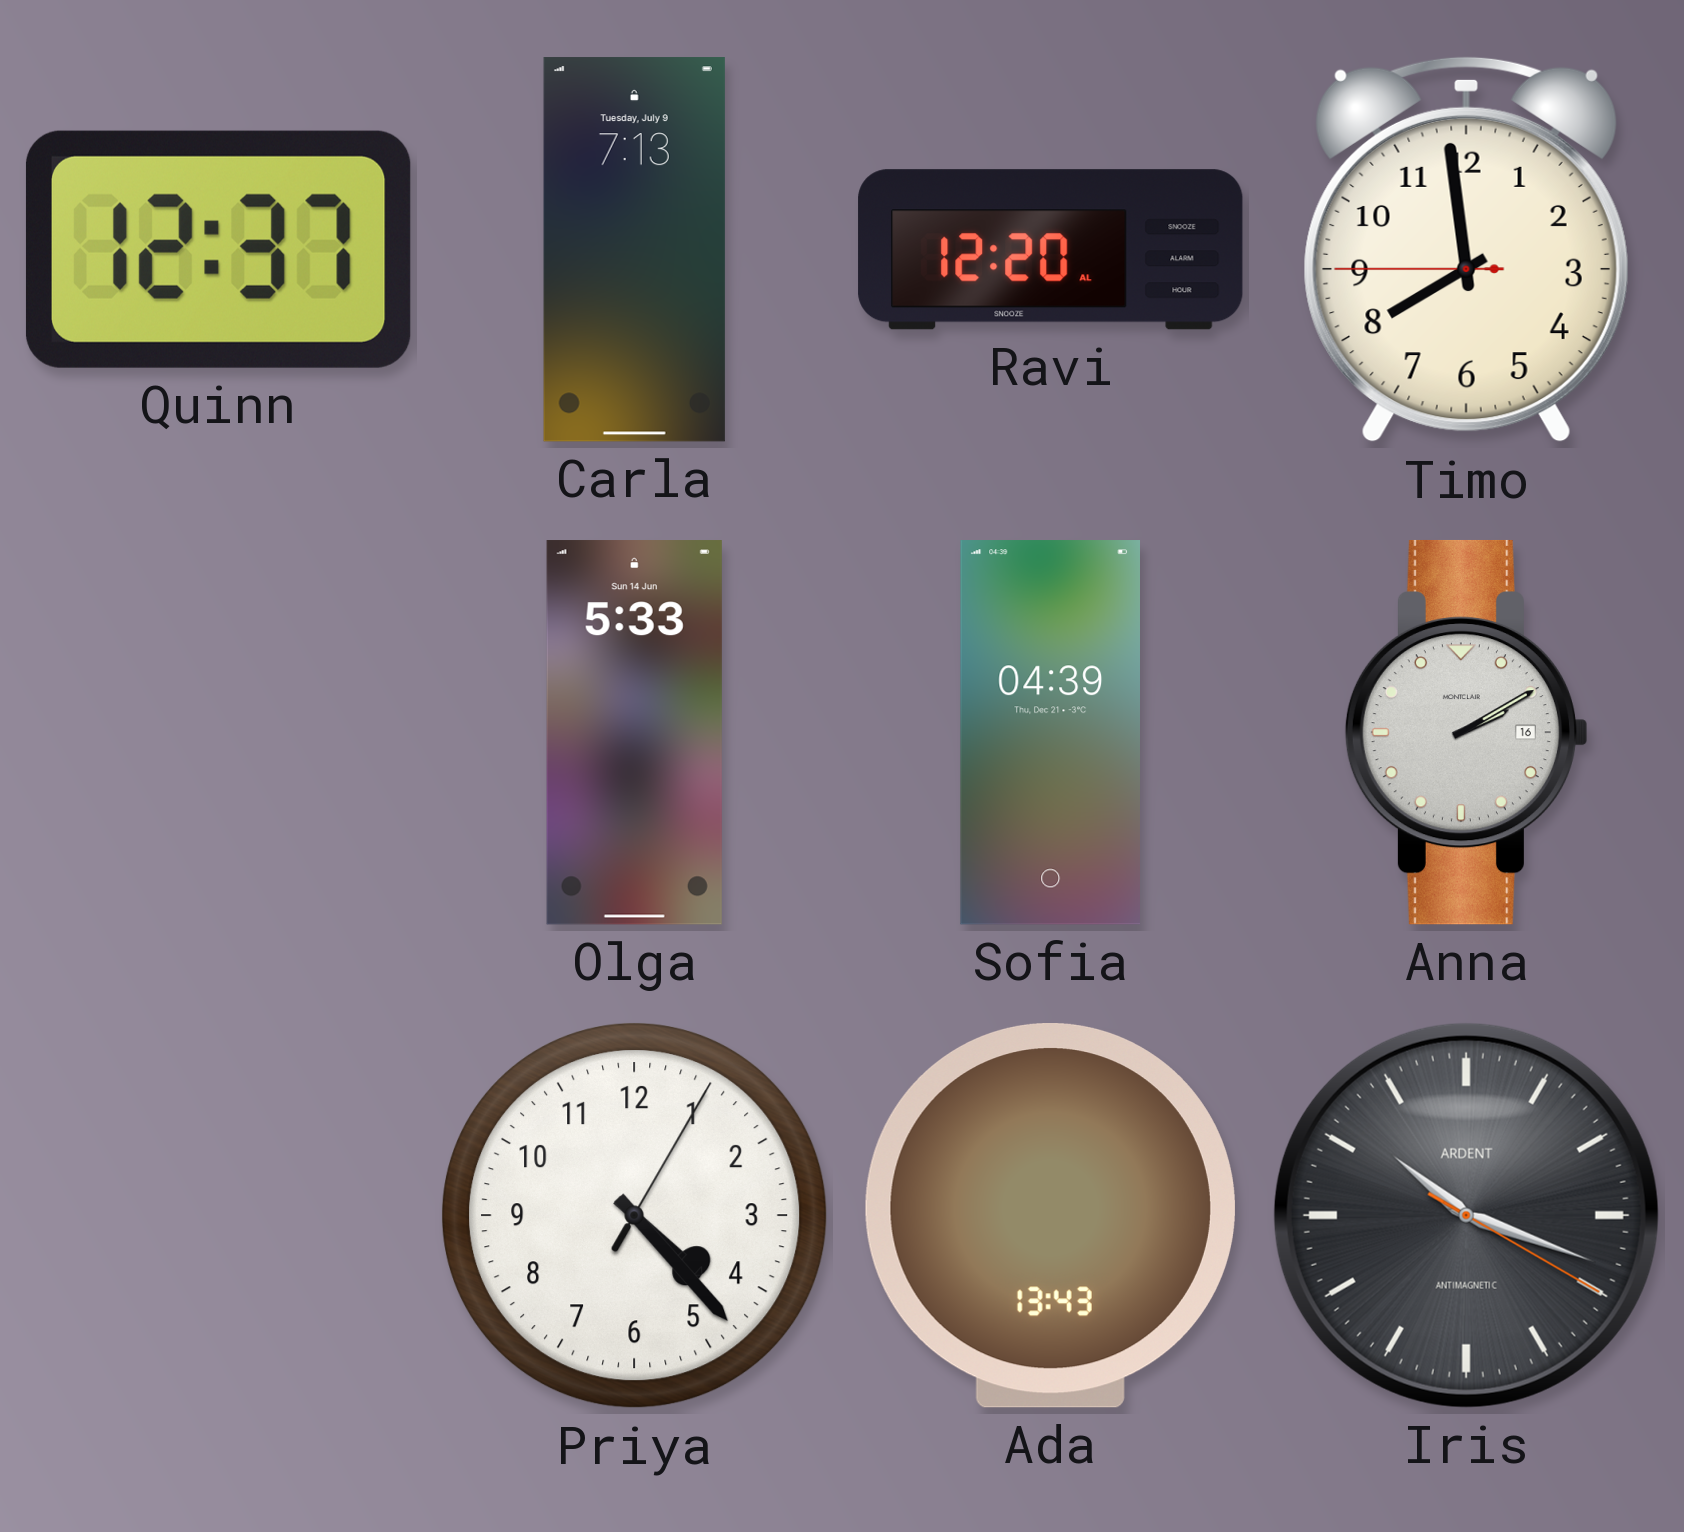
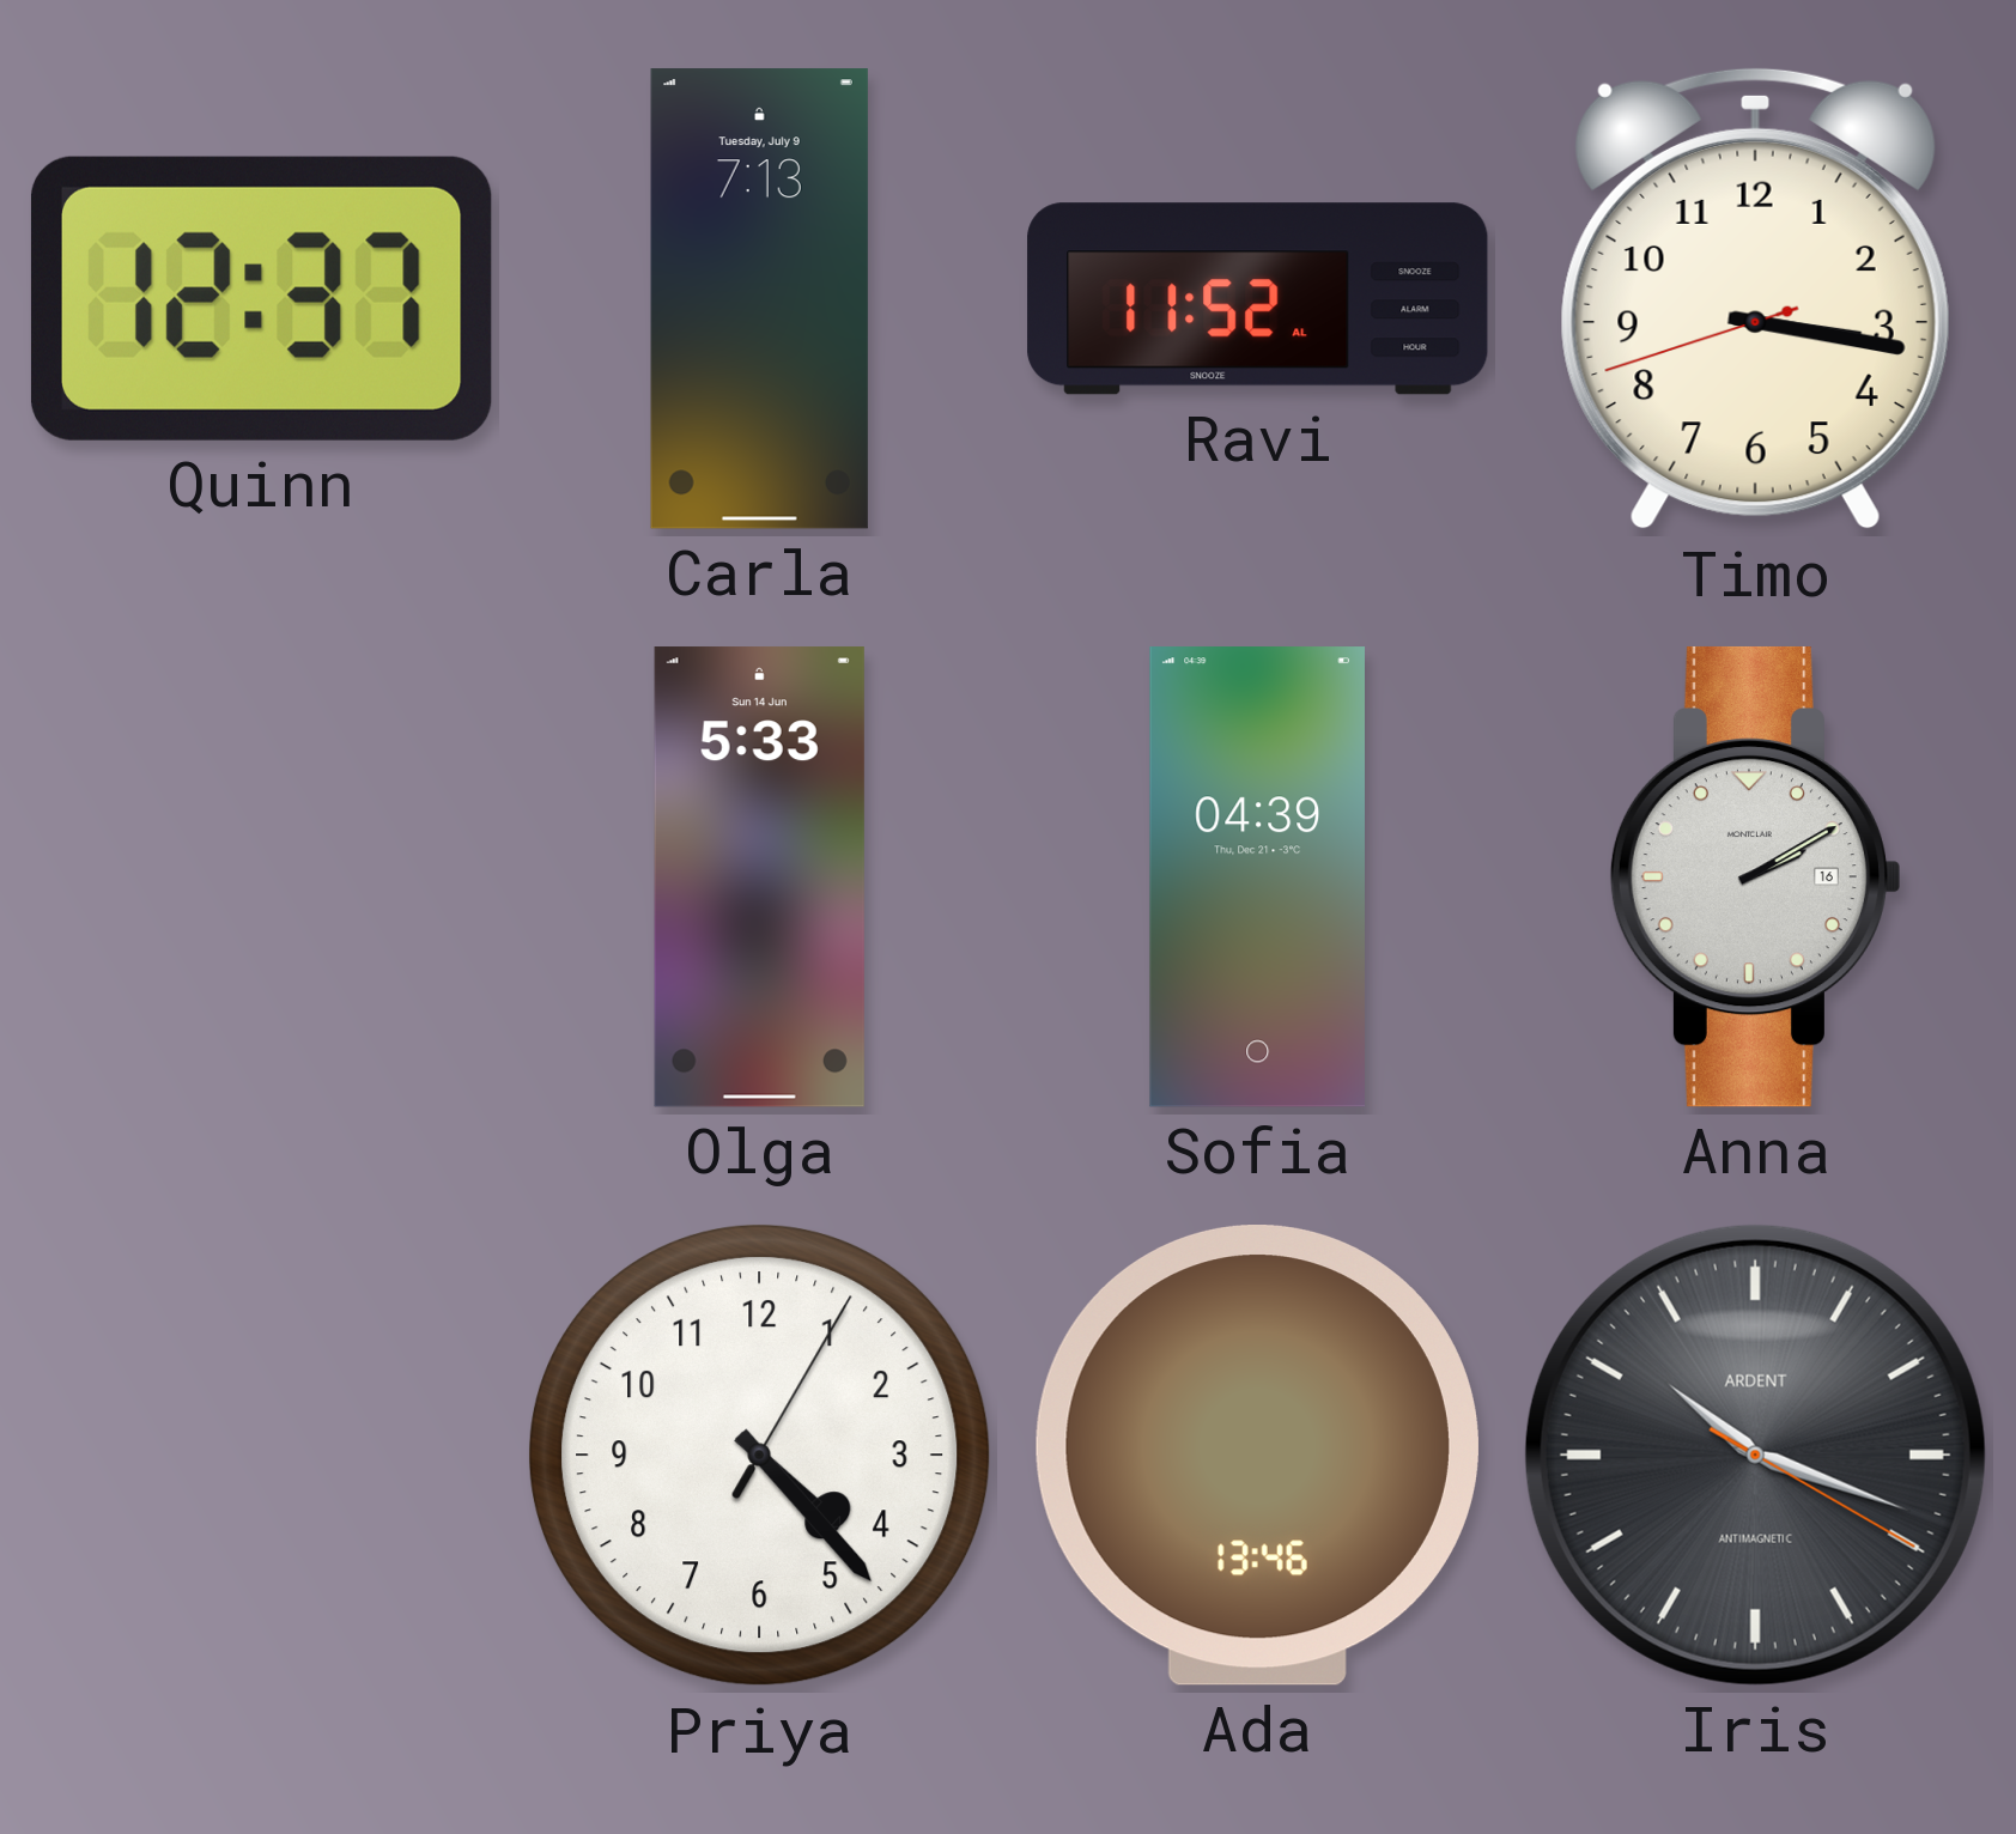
Ravi: 12:20 -> 11:52 (1258, 299)
Timo: 7:58 -> 3:16 (1755, 299)
Ada: 13:43 -> 13:46 (1257, 1456)
